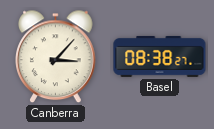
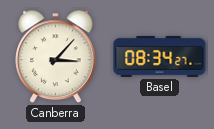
Basel: 08:38 -> 08:34 (160, 56)
